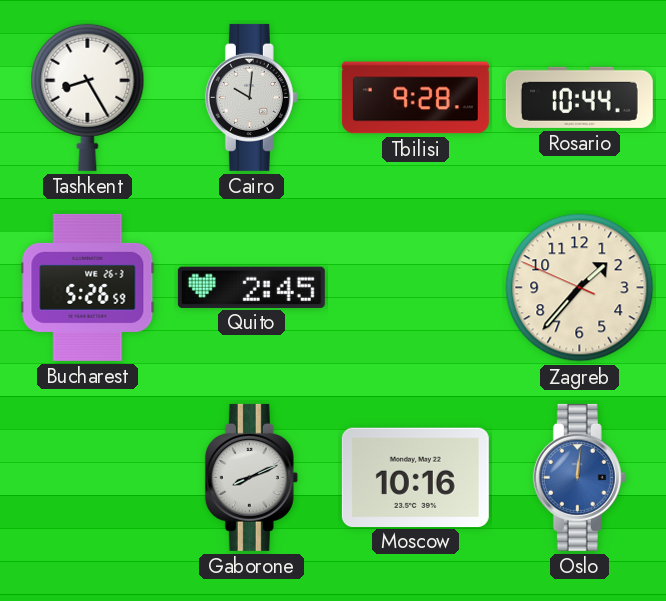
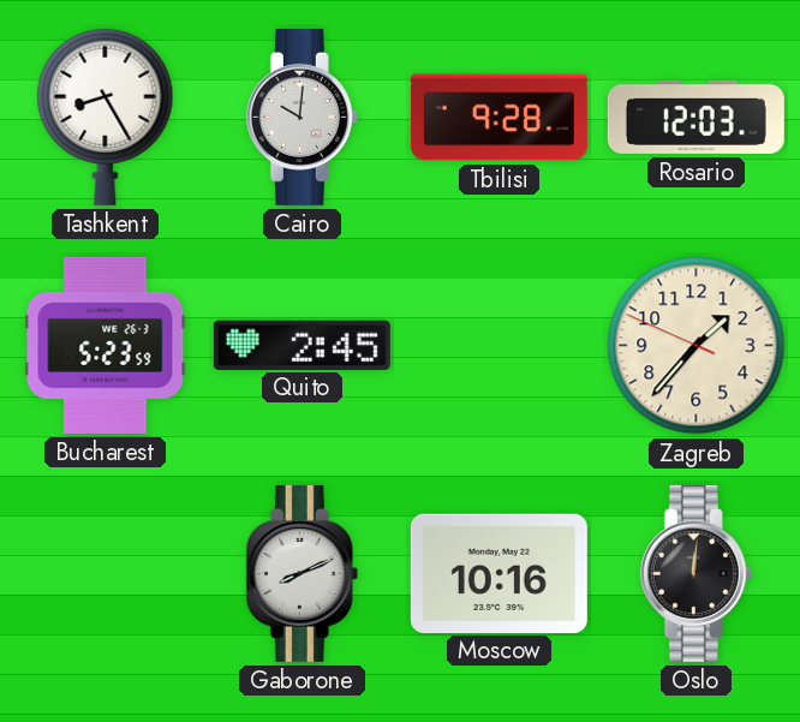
Rosario: 10:44 -> 12:03 (695, 117)
Bucharest: 5:26 -> 5:23 (106, 345)
Oslo dial: blue -> black (695, 573)
